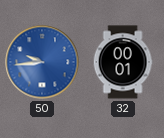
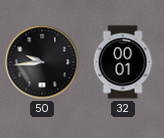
50 dial: blue -> black (42, 62)
